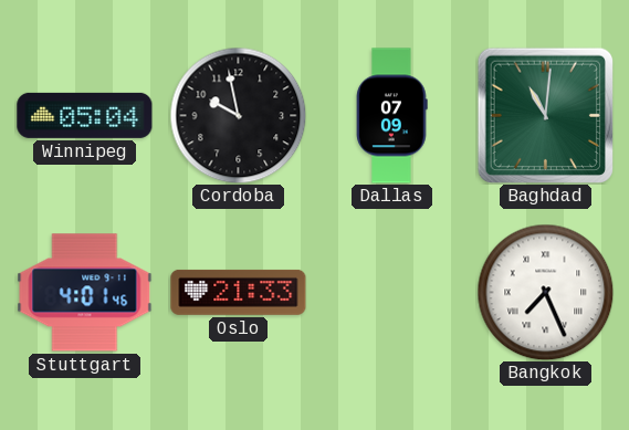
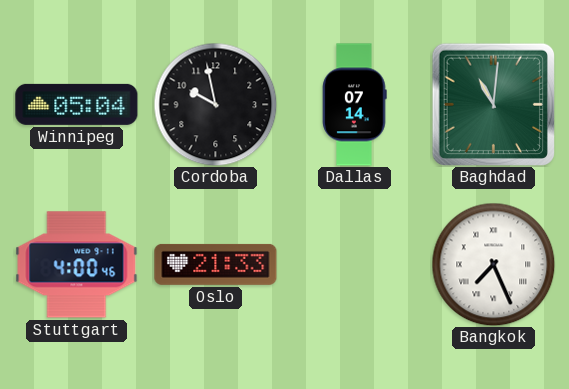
Dallas: 07:09 -> 07:14 (354, 105)
Stuttgart: 4:01 -> 4:00 (77, 265)
